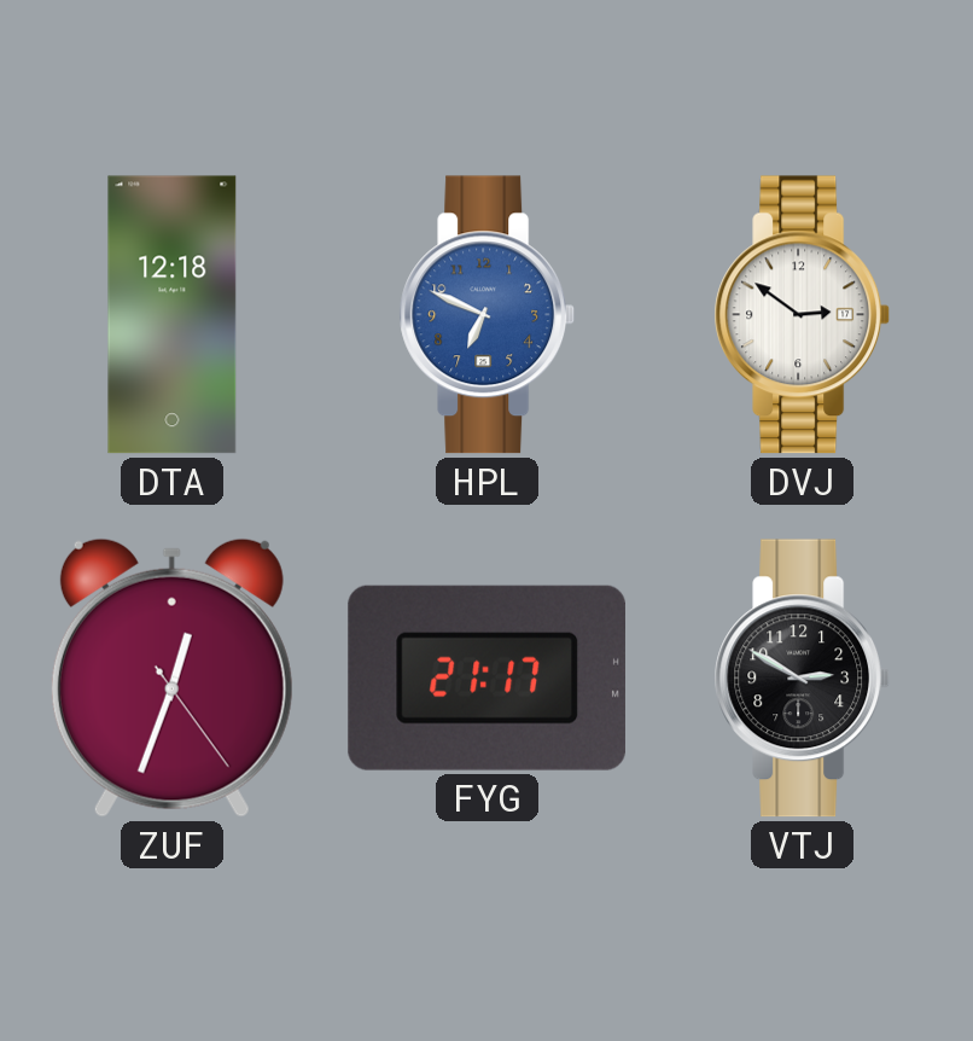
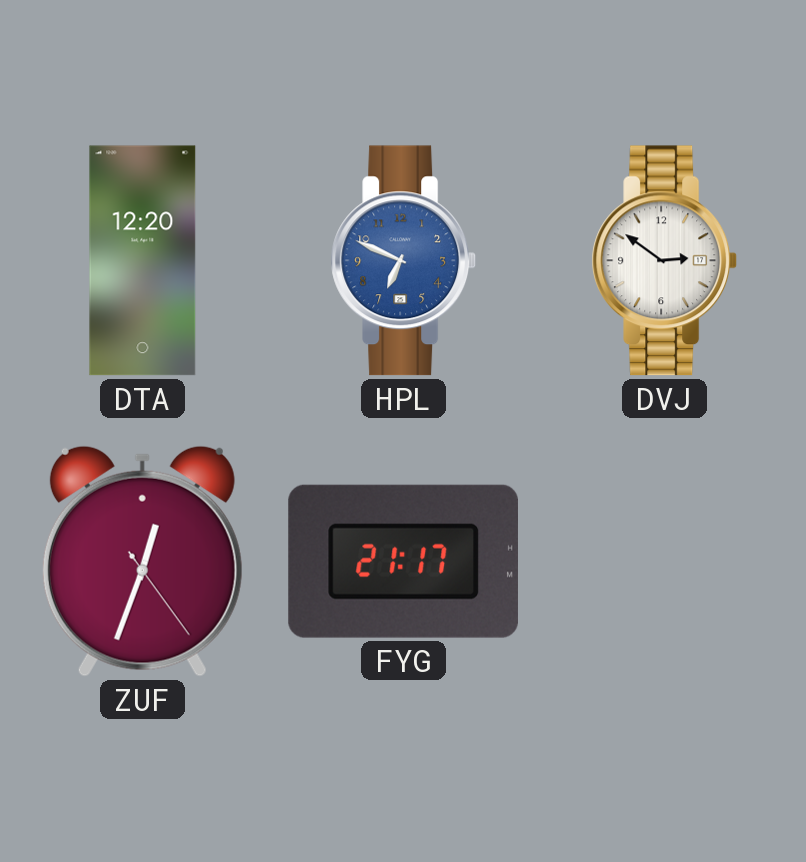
DTA: 12:18 -> 12:20 (143, 261)
VTJ: 2:50 -> none (803, 679)
